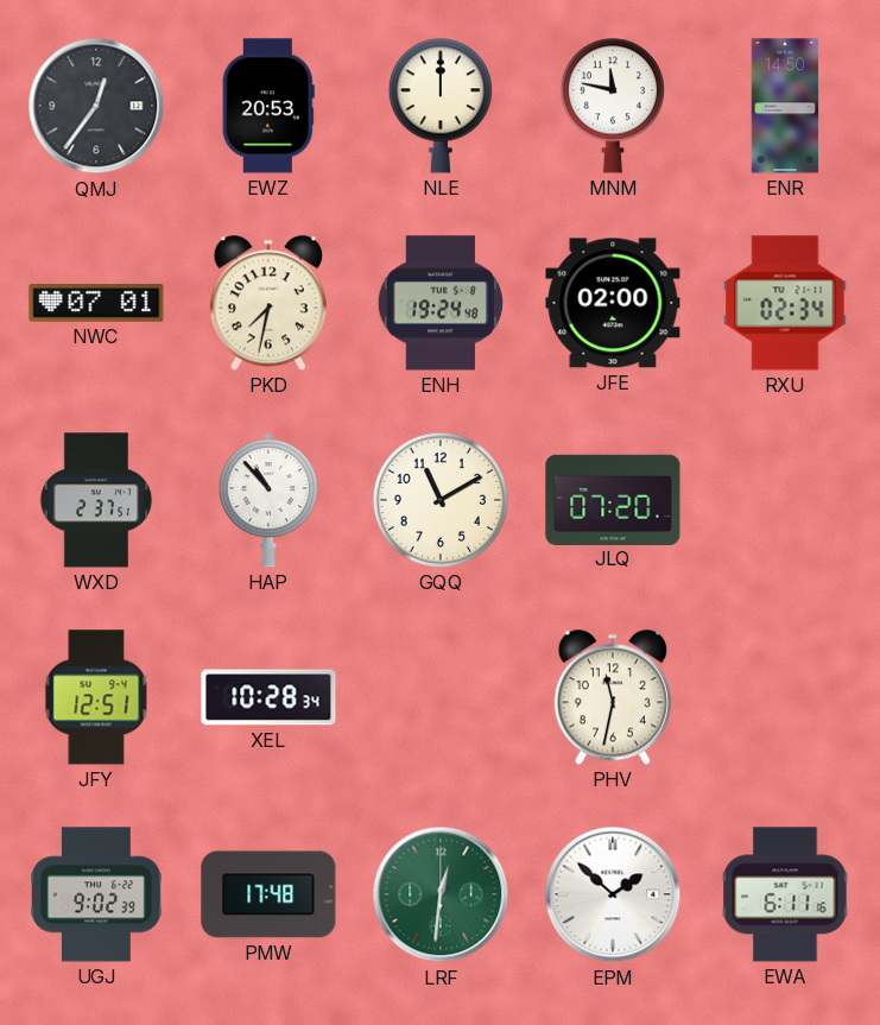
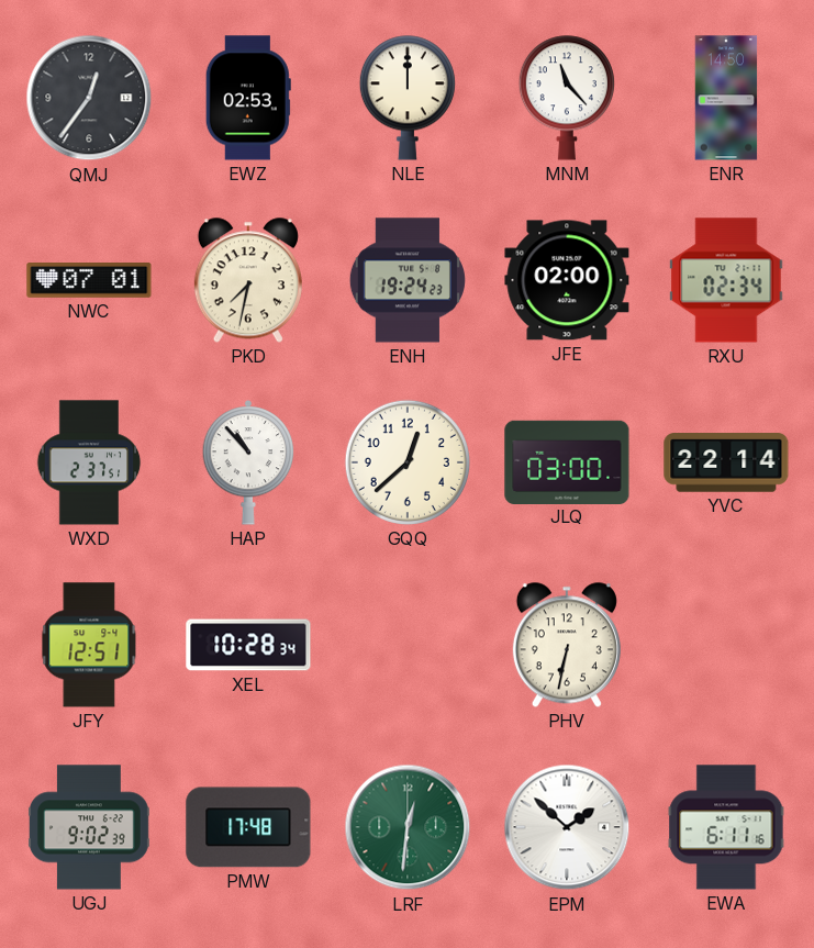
EWZ: 20:53 -> 02:53 (248, 98)
MNM: 11:47 -> 11:23 (567, 98)
ENH: 19:24:48 -> 19:24:23 (408, 280)
GQQ: 11:10 -> 12:38 (408, 462)
JLQ: 07:20 -> 03:00 (567, 461)
YVC: none -> 22:14 (726, 464)
PHV: 11:32 -> 6:32 (567, 645)
